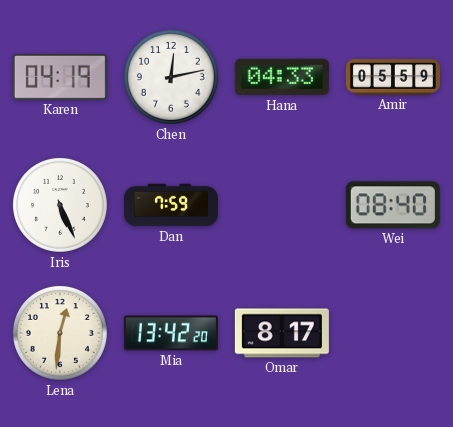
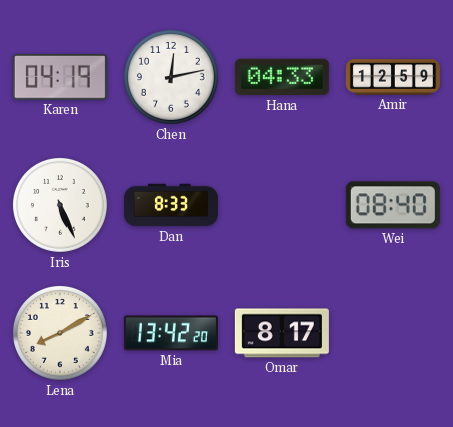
Amir: 05:59 -> 12:59 (393, 77)
Dan: 7:59 -> 8:33 (171, 205)
Lena: 12:31 -> 8:10 (60, 333)
